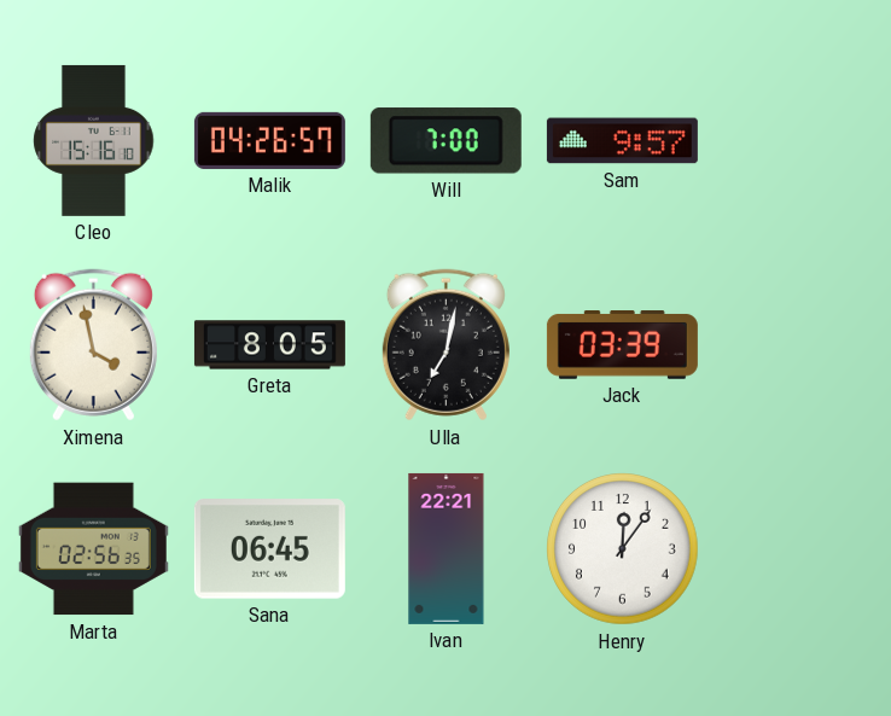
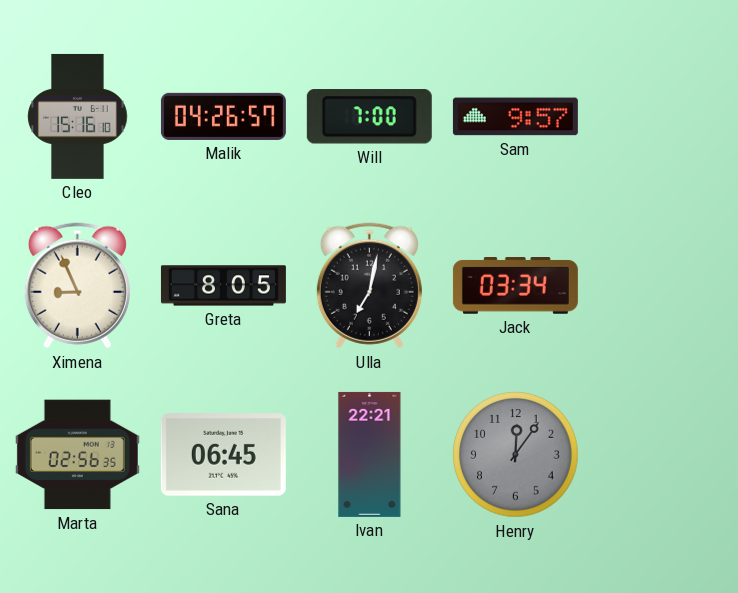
Ximena: 3:58 -> 8:56 (77, 286)
Jack: 03:39 -> 03:34 (515, 286)
Henry dial: white -> grey (516, 455)
